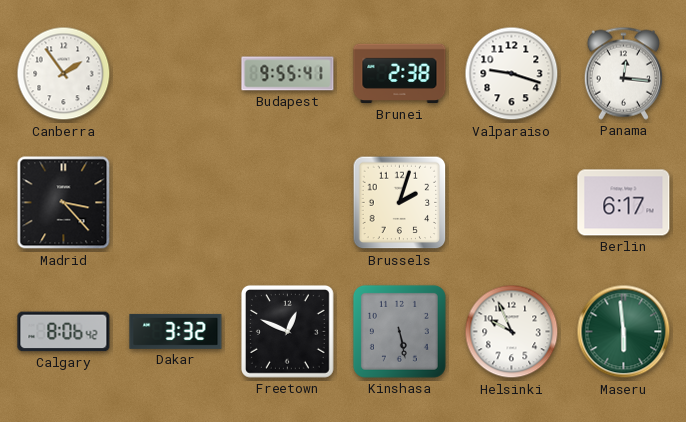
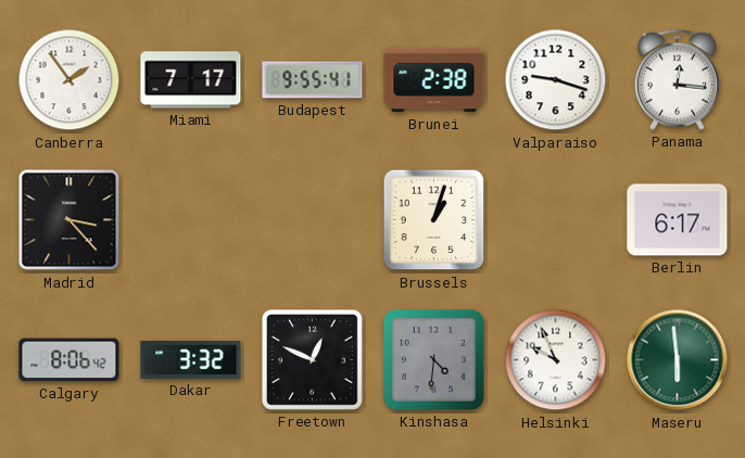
Miami: none -> 7:17 (191, 80)
Brussels: 2:03 -> 1:03 (434, 220)
Kinshasa: 5:28 -> 4:31 (433, 359)
